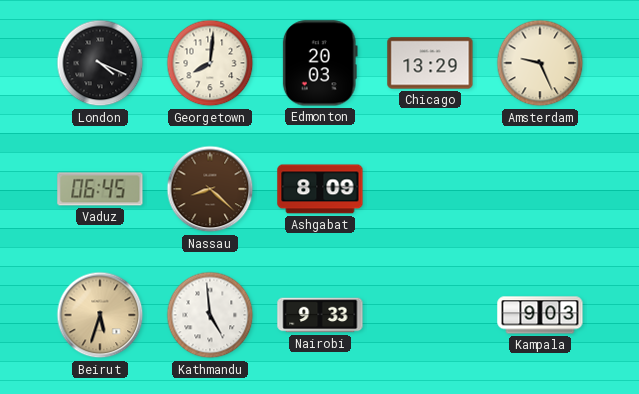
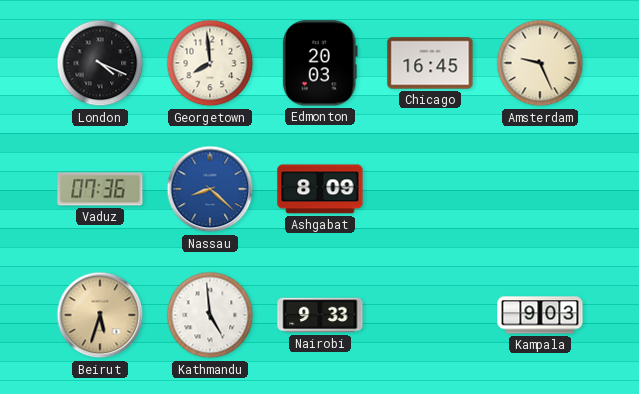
Georgetown: 8:01 -> 7:59 (210, 63)
Chicago: 13:29 -> 16:45 (430, 63)
Vaduz: 06:45 -> 07:36 (100, 189)
Nassau dial: brown -> blue (210, 189)
